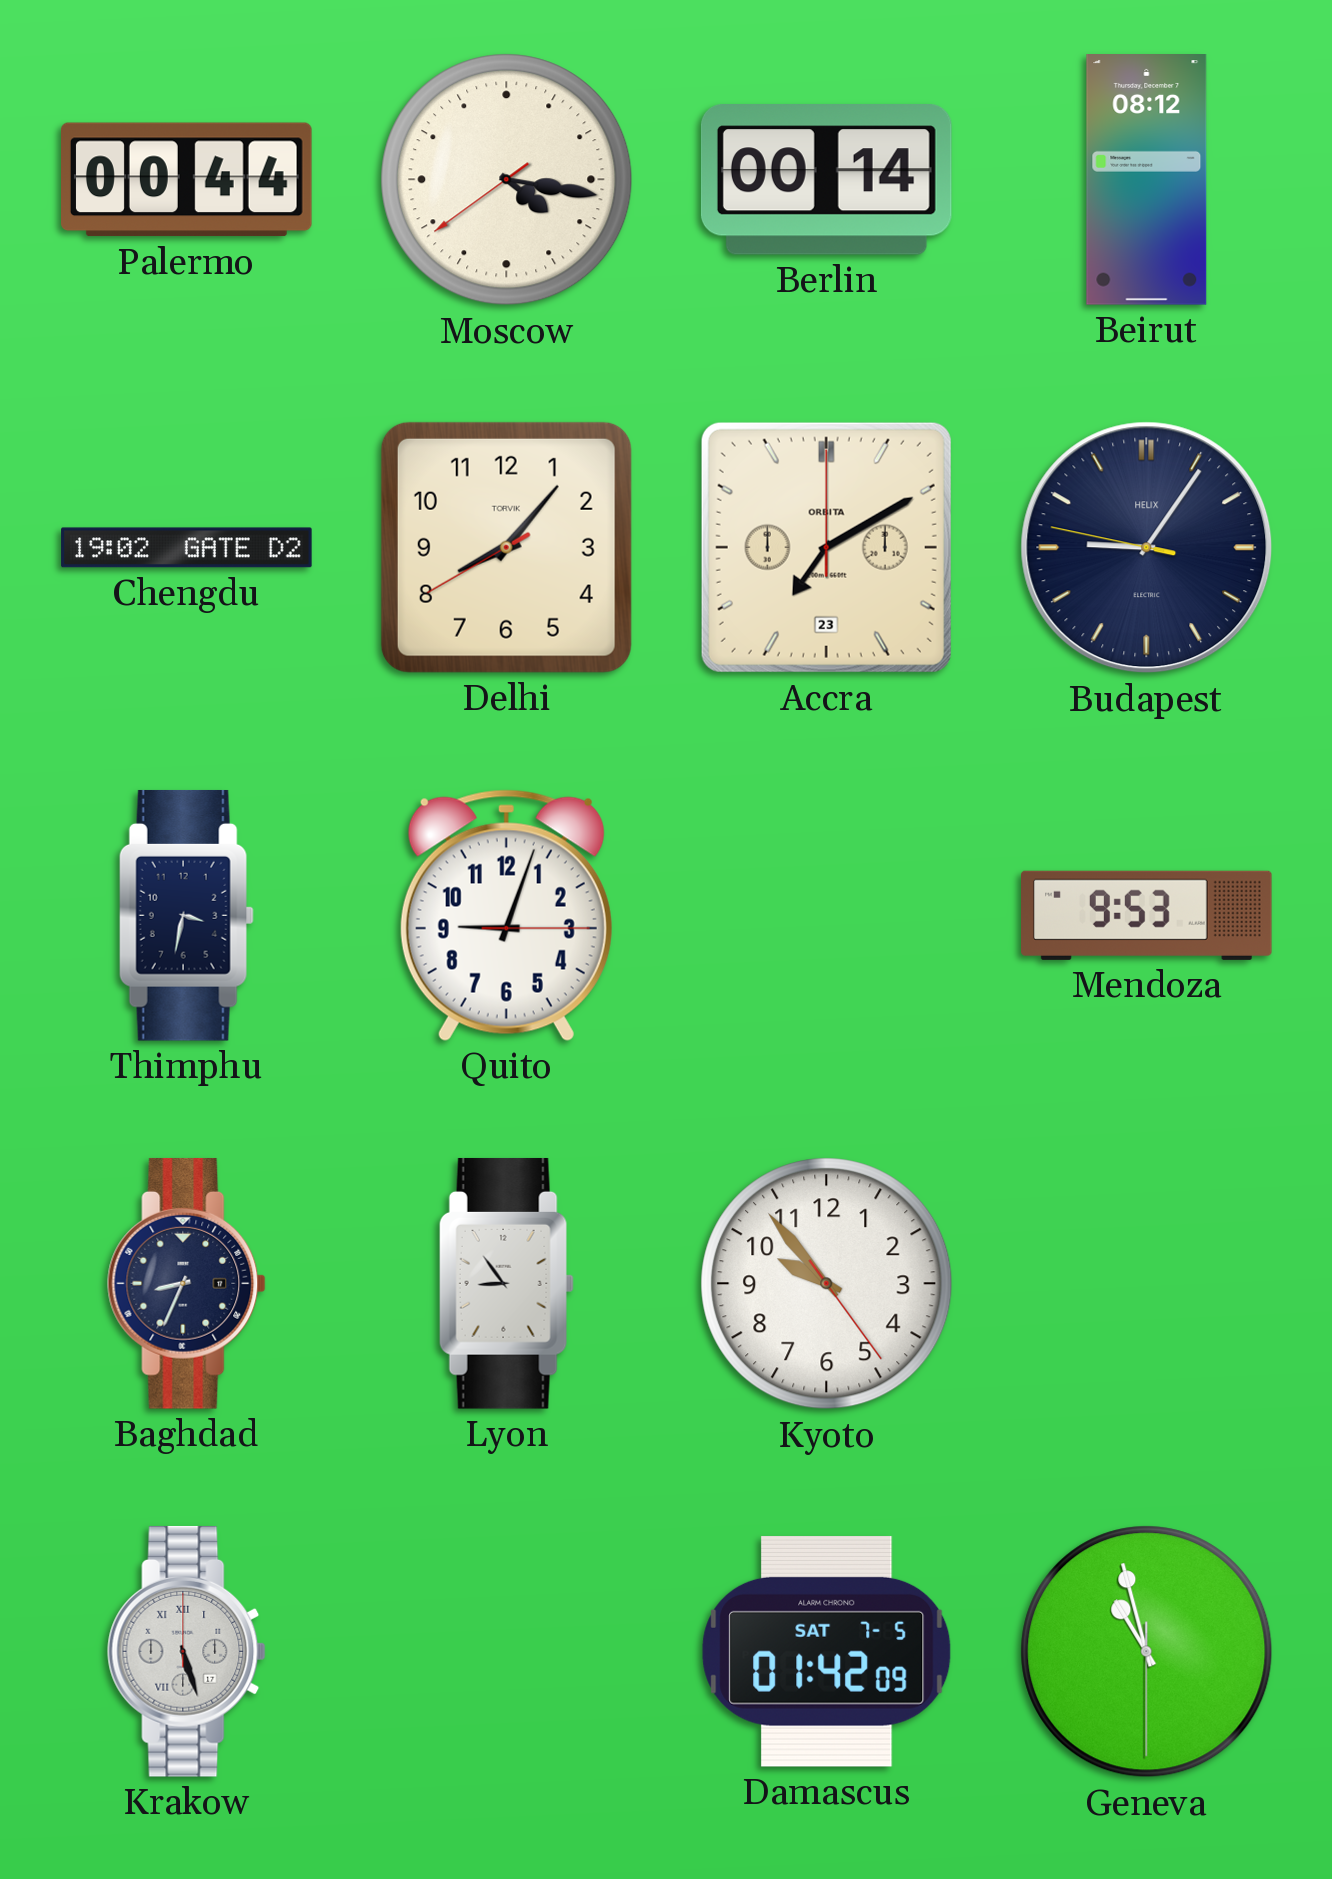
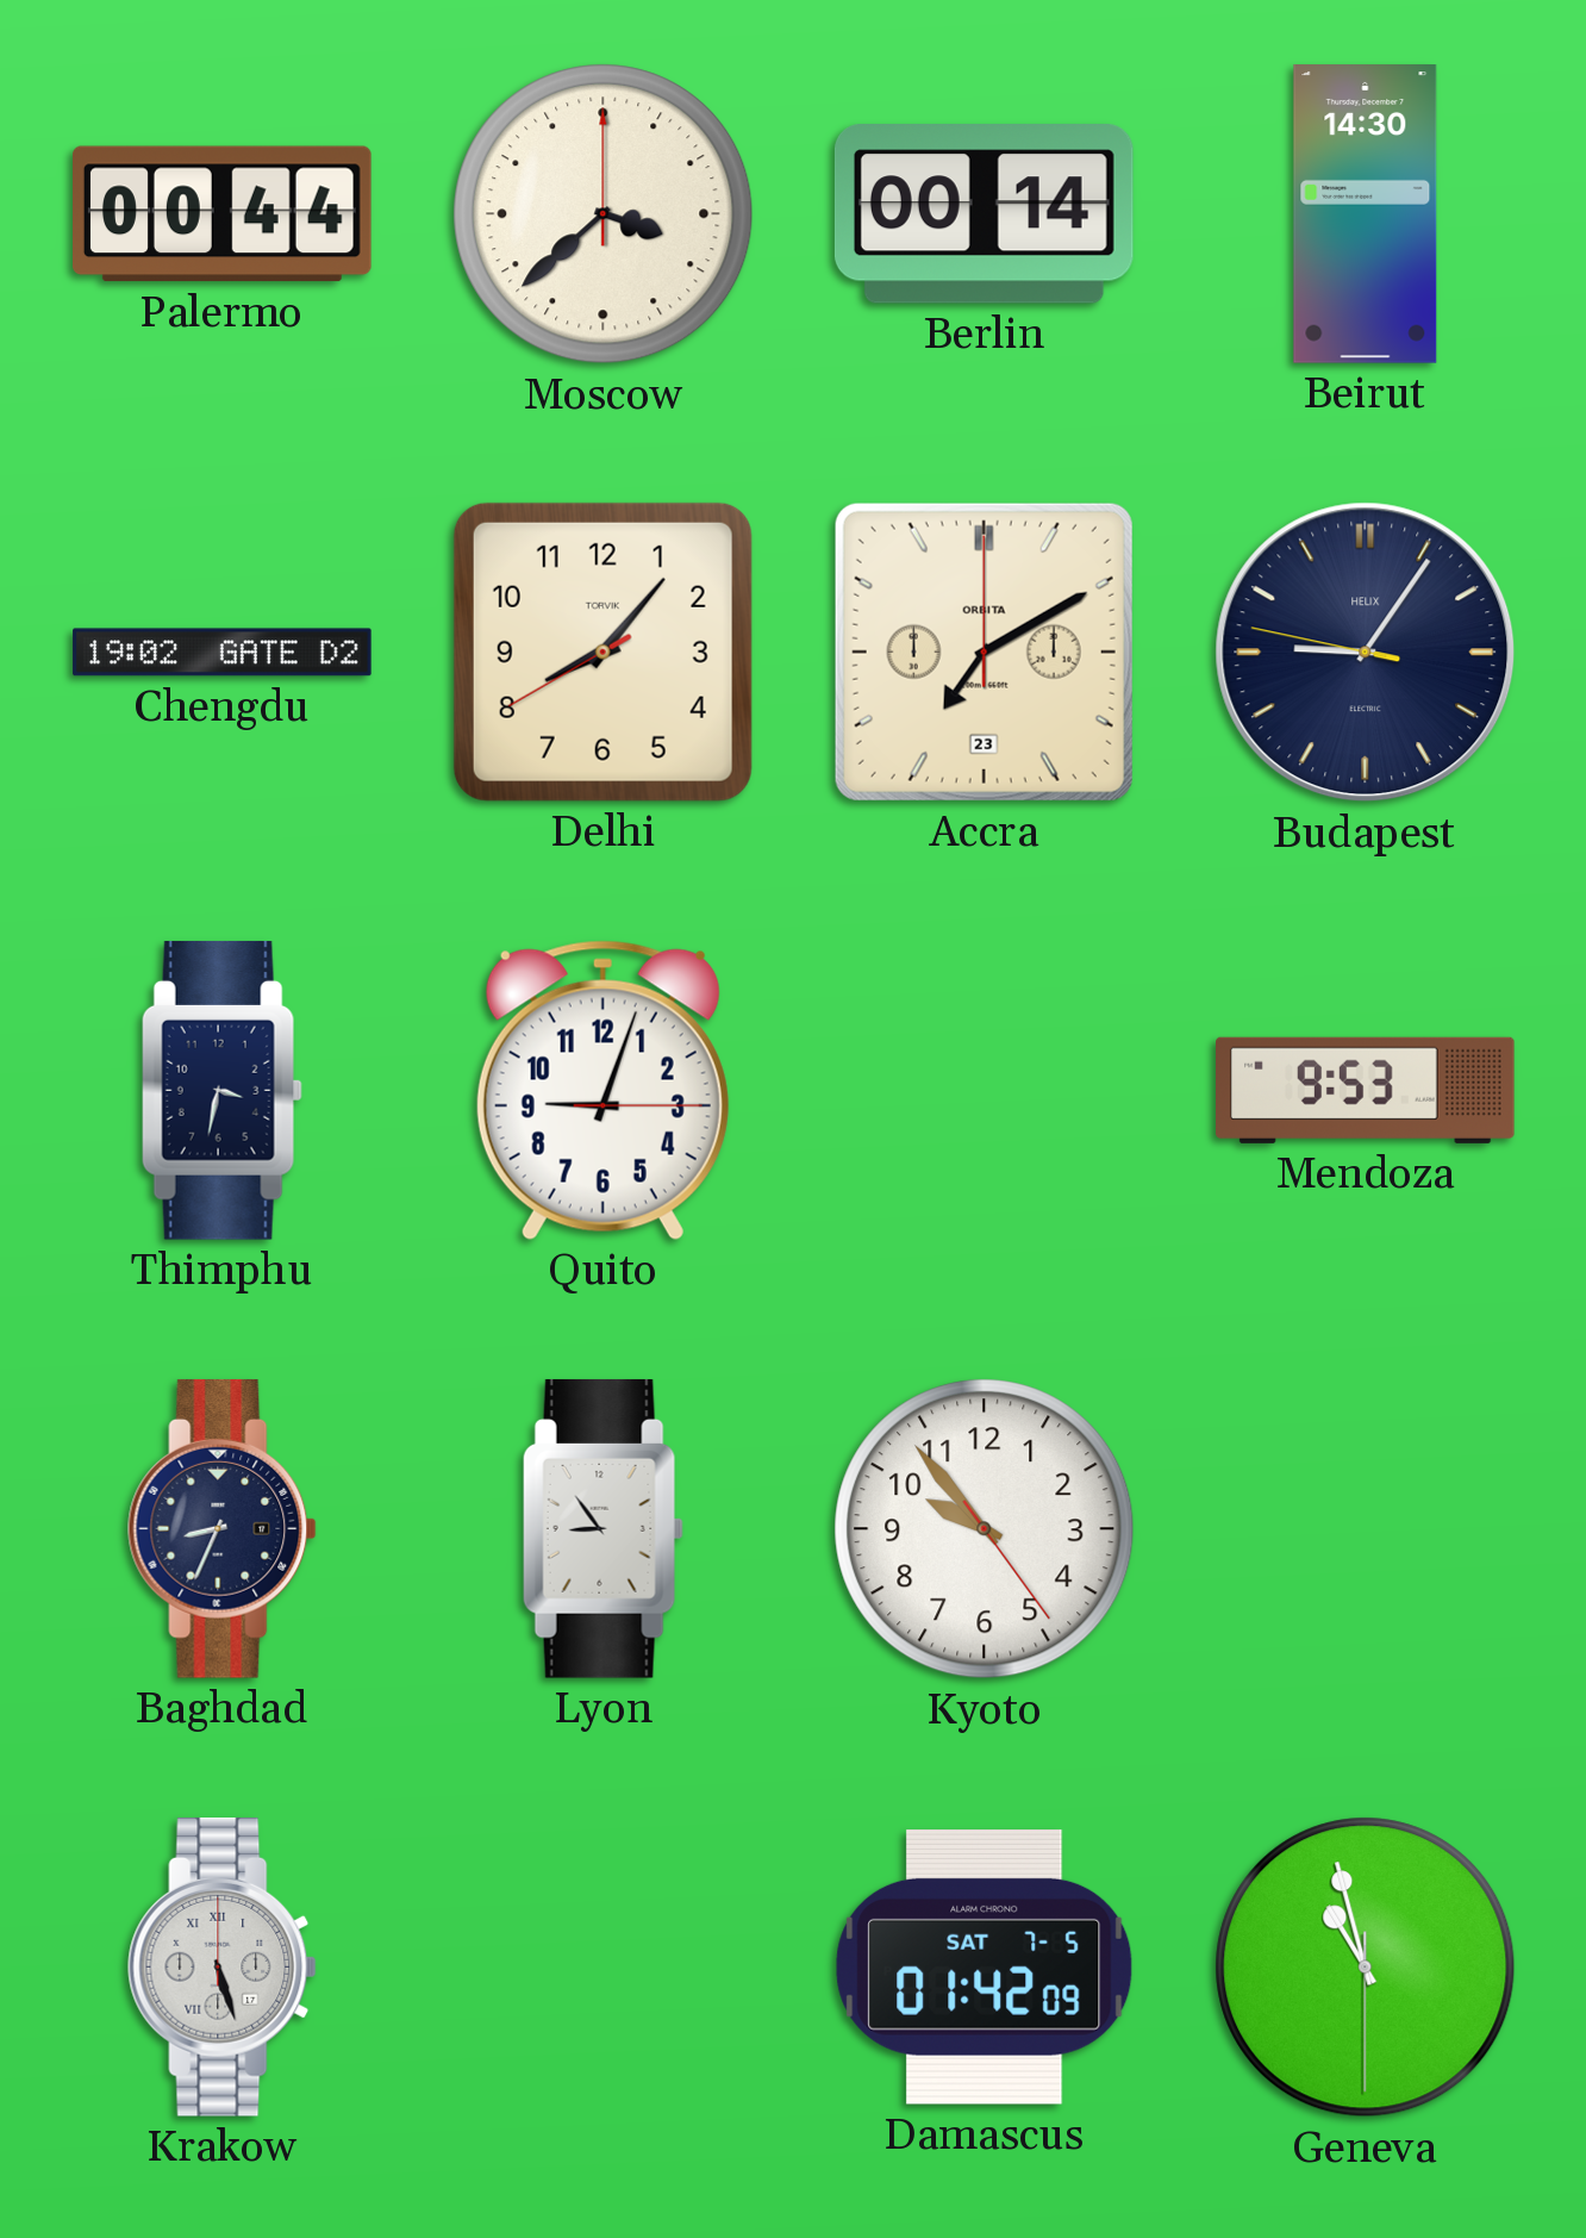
Moscow: 4:16 -> 3:38 (604, 214)
Beirut: 08:12 -> 14:30 (1366, 214)
